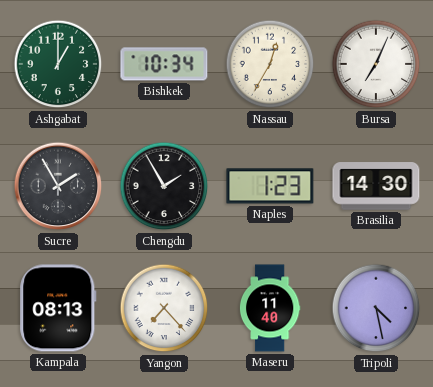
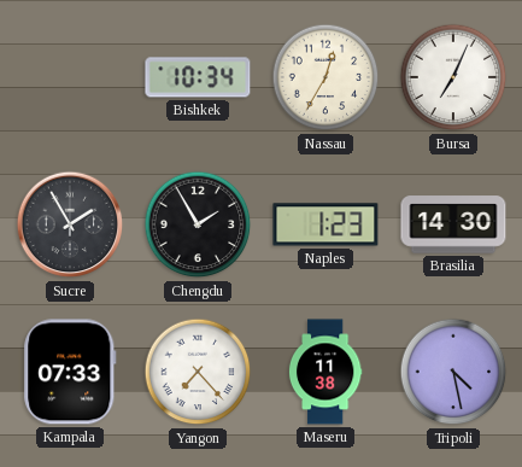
Ashgabat: 1:00 -> none (58, 64)
Kampala: 08:13 -> 07:33 (70, 372)
Maseru: 11:40 -> 11:38 (325, 372)
